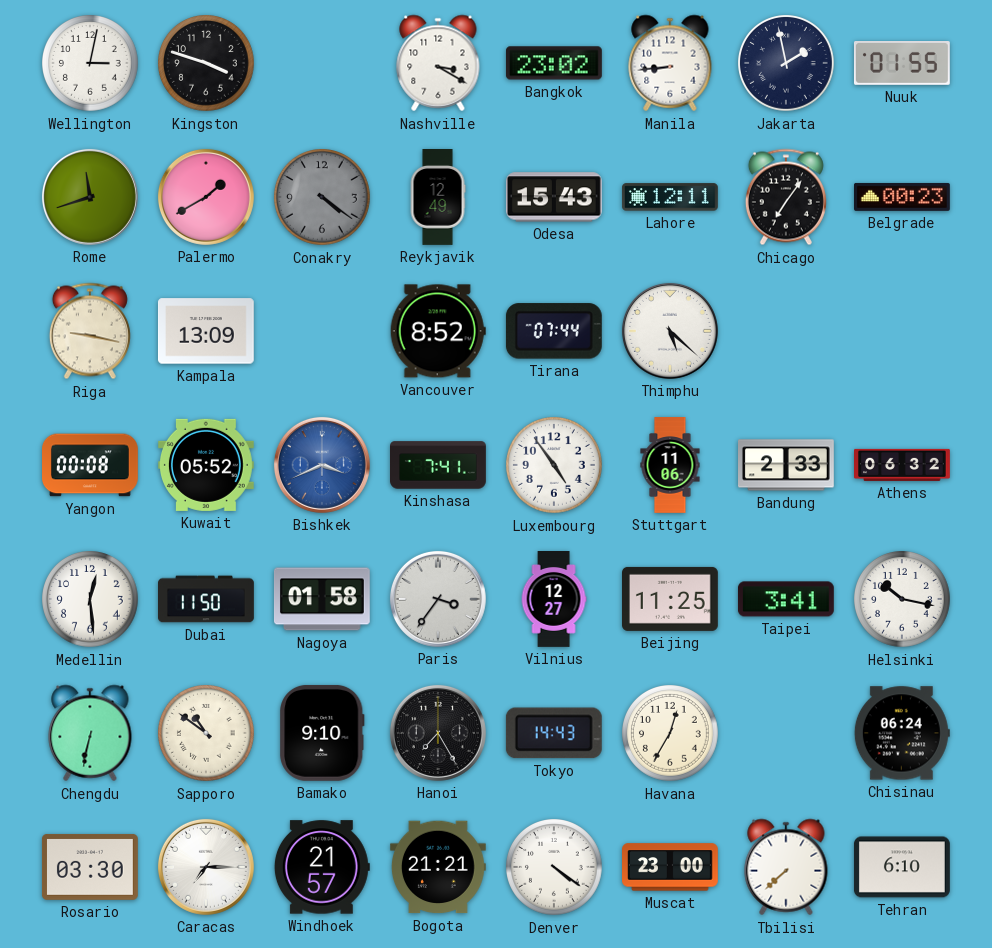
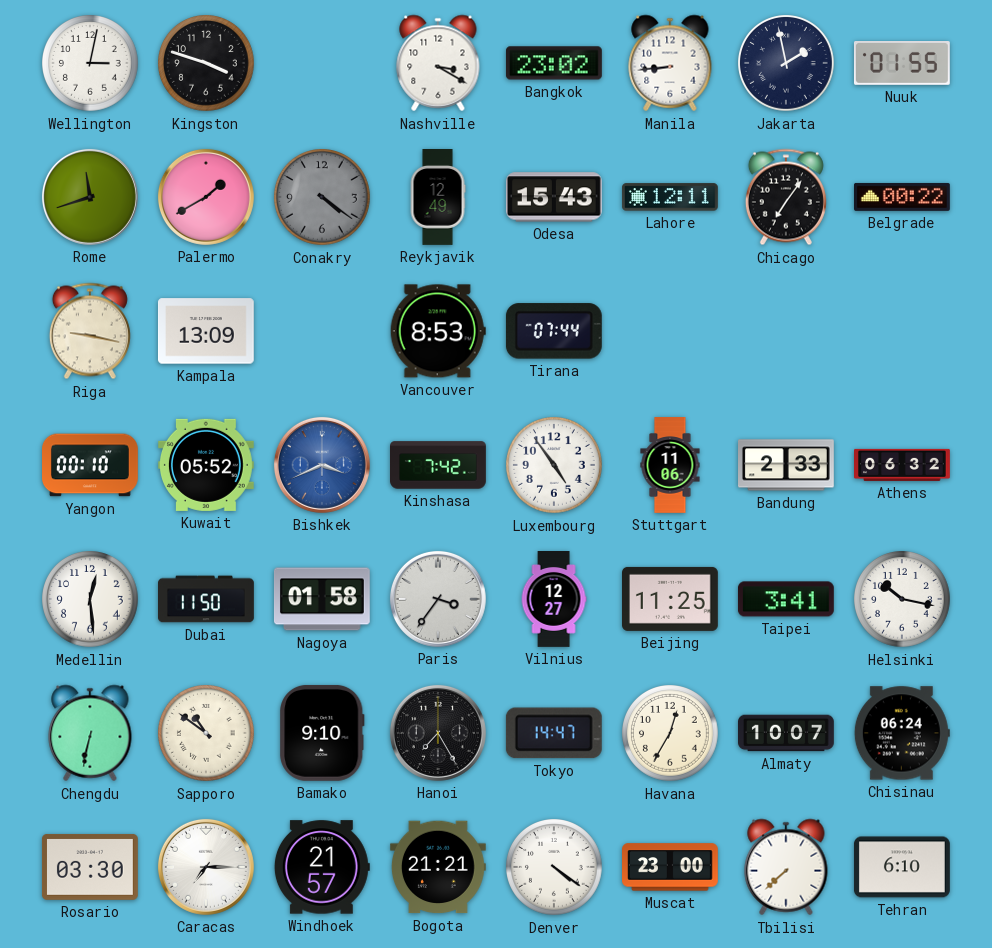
Belgrade: 00:23 -> 00:22 (903, 197)
Vancouver: 8:52 -> 8:53 (438, 331)
Thimphu: 5:22 -> none (670, 331)
Yangon: 00:08 -> 00:10 (91, 465)
Kinshasa: 7:41 -> 7:42 (439, 465)
Tokyo: 14:43 -> 14:47 (554, 733)
Almaty: none -> 10:07 (787, 733)
